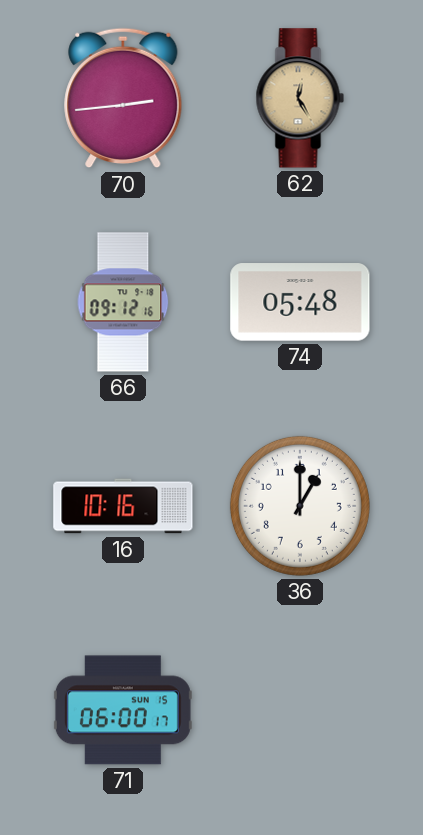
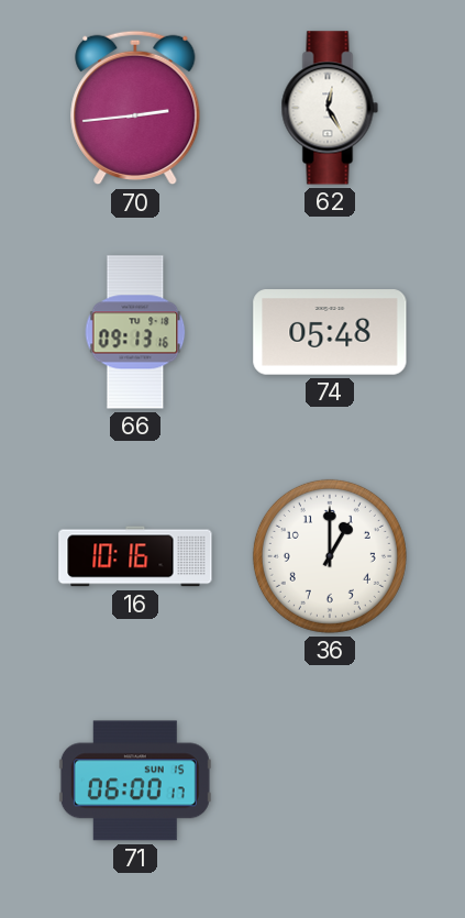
62 dial: champagne -> white (330, 108)
66: 09:12 -> 09:13 (135, 332)
